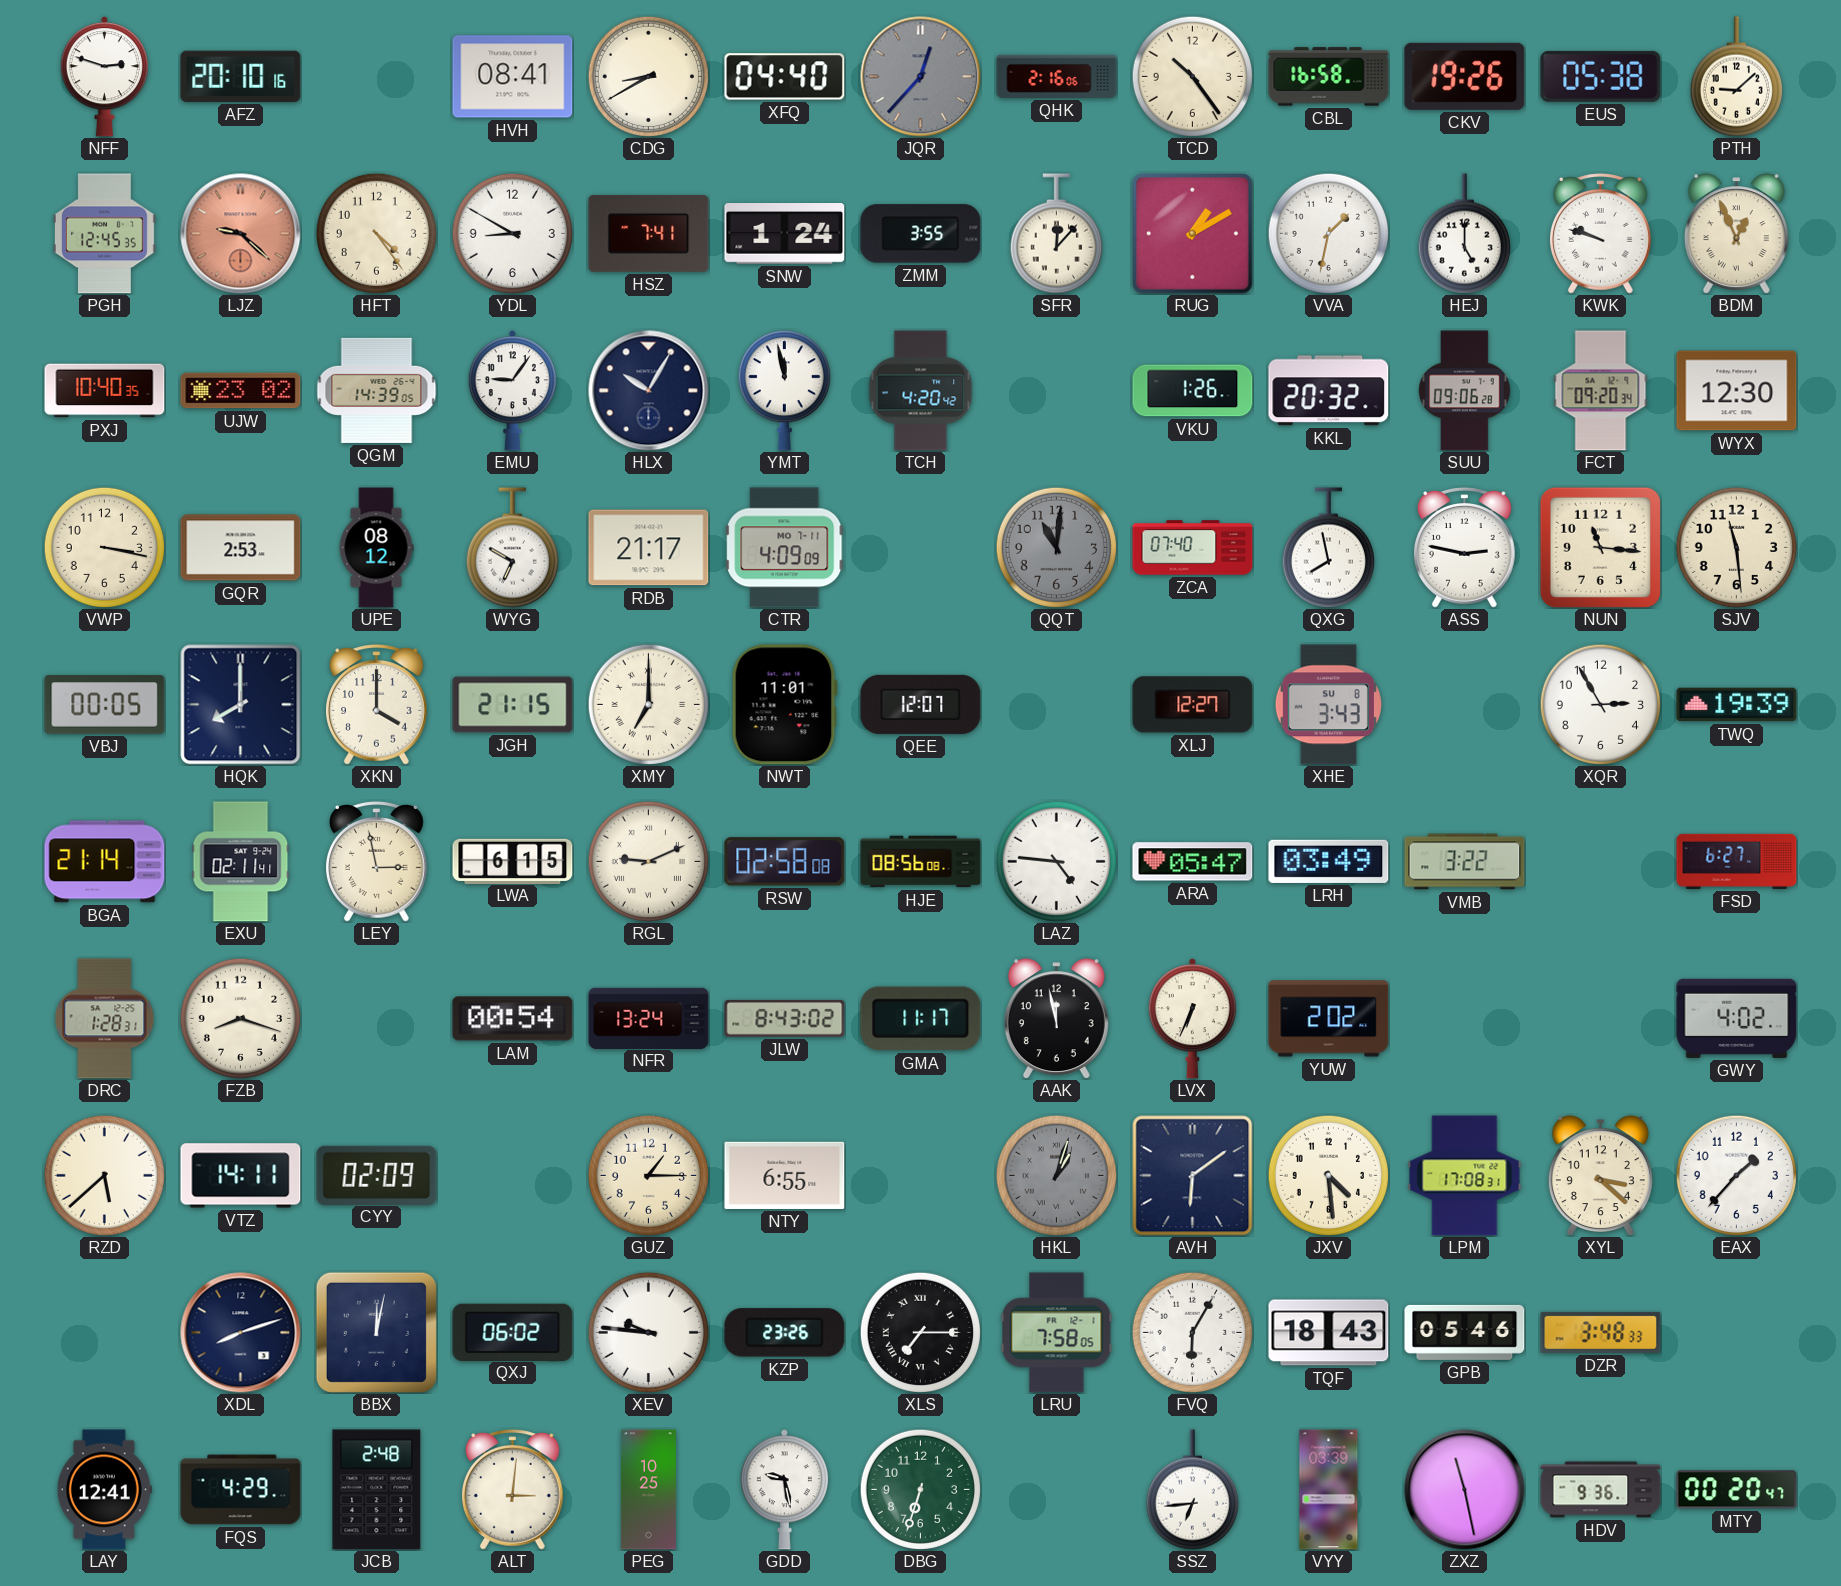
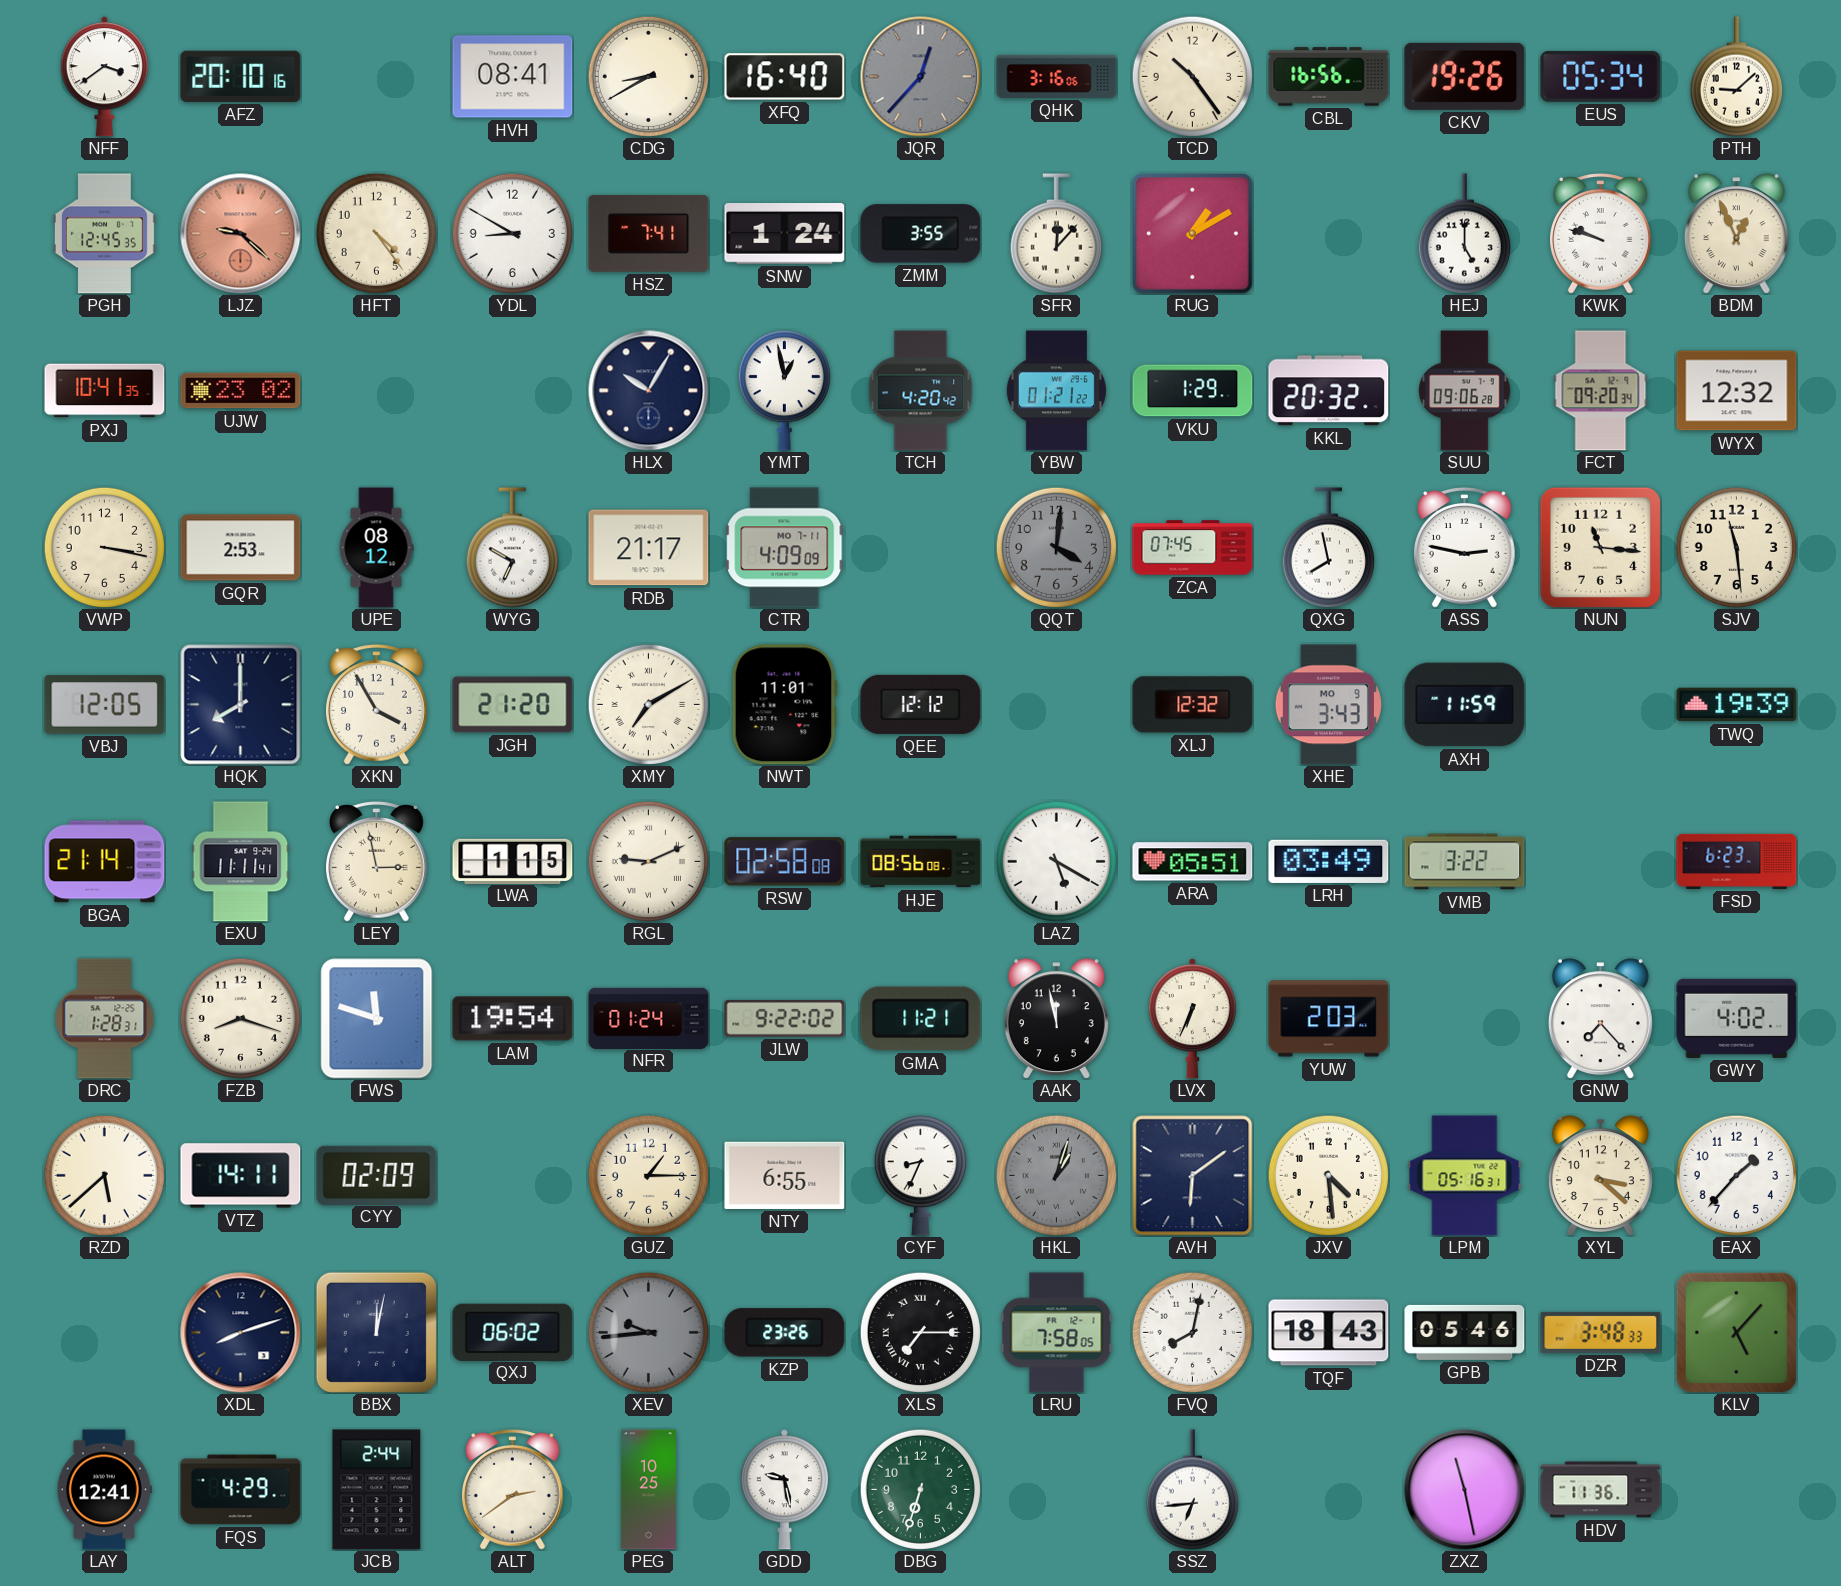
NFF: 2:48 -> 3:39 (104, 77)
XFQ: 04:40 -> 16:40 (785, 77)
QHK: 2:16 -> 3:16 (1057, 76)
CBL: 16:58 -> 16:56 (1329, 77)
EUS: 05:38 -> 05:34 (1601, 76)
VVA: 1:32 -> none (1328, 233)
PXJ: 10:40 -> 10:41 (105, 391)
QGM: 14:39 -> none (377, 390)
EMU: 9:06 -> none (512, 391)
YMT: 11:58 -> 12:58 (784, 391)
YBW: none -> 01:21 (1056, 391)
VKU: 1:26 -> 1:29 (1193, 391)
WYX: 12:30 -> 12:32 (1737, 391)
QQT: 11:01 -> 4:01 (1056, 547)
ZCA: 07:40 -> 07:45 (1193, 548)
VBJ: 00:05 -> 12:05 (105, 705)
XKN: 4:00 -> 3:55 (377, 705)
JGH: 21:15 -> 21:20 (513, 705)
XMY: 7:00 -> 7:10 (648, 704)
QEE: 12:07 -> 12:12 (921, 704)
XLJ: 12:27 -> 12:32 (1193, 705)
XHE date: SU 8 -> MO 9 (1328, 705)
AXH: none -> 11:59 (1465, 705)
XQR: 2:55 -> none (1600, 704)
EXU: 02:11 -> 11:11 (241, 862)
LWA: 6:15 -> 1:15 (513, 861)
LAZ: 4:46 -> 5:20 (1056, 861)
ARA: 05:47 -> 05:51 (1193, 862)
FSD: 6:27 -> 6:23 (1737, 861)
FWS: none -> 11:48 (377, 1019)
LAM: 00:54 -> 19:54 (513, 1019)
NFR: 13:24 -> 01:24 (649, 1018)
JLW: 8:43 -> 9:22 (785, 1018)
GMA: 11:17 -> 11:21 (921, 1019)
YUW: 2:02 -> 2:03 (1329, 1019)
GNW: none -> 7:23 (1600, 1019)
CYF: none -> 8:34 (920, 1176)
LPM: 17:08 -> 05:16 (1465, 1176)
XEV: 9:46 -> 9:44 (648, 1332)
XEV dial: white -> grey (648, 1332)
FVQ: 6:05 -> 8:02 (1192, 1332)
KLV: none -> 5:07 (1736, 1332)
JCB: 2:48 -> 2:44 (377, 1490)
ALT: 3:01 -> 2:39 (513, 1490)
VYY: 03:39 -> none (1329, 1490)
HDV: 9:36 -> 11:36 (1601, 1490)
MTY: 00:20 -> none (1737, 1490)
